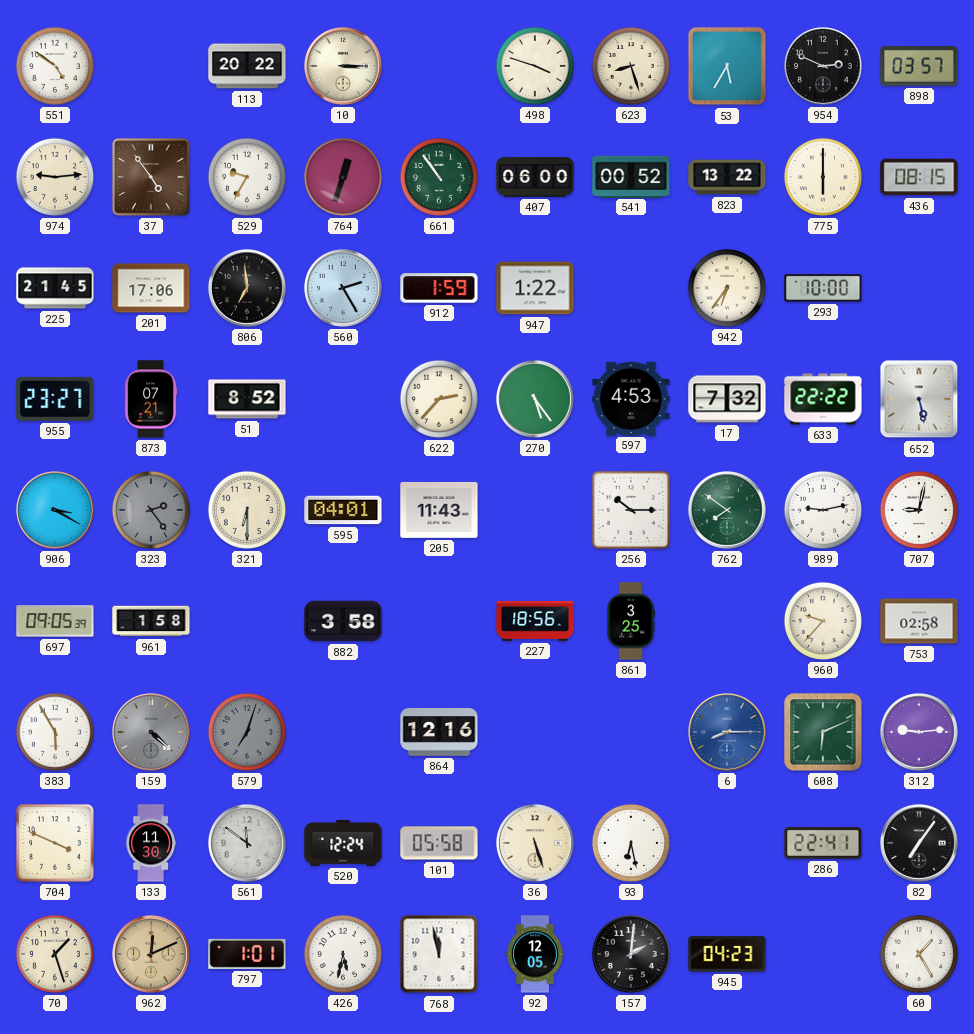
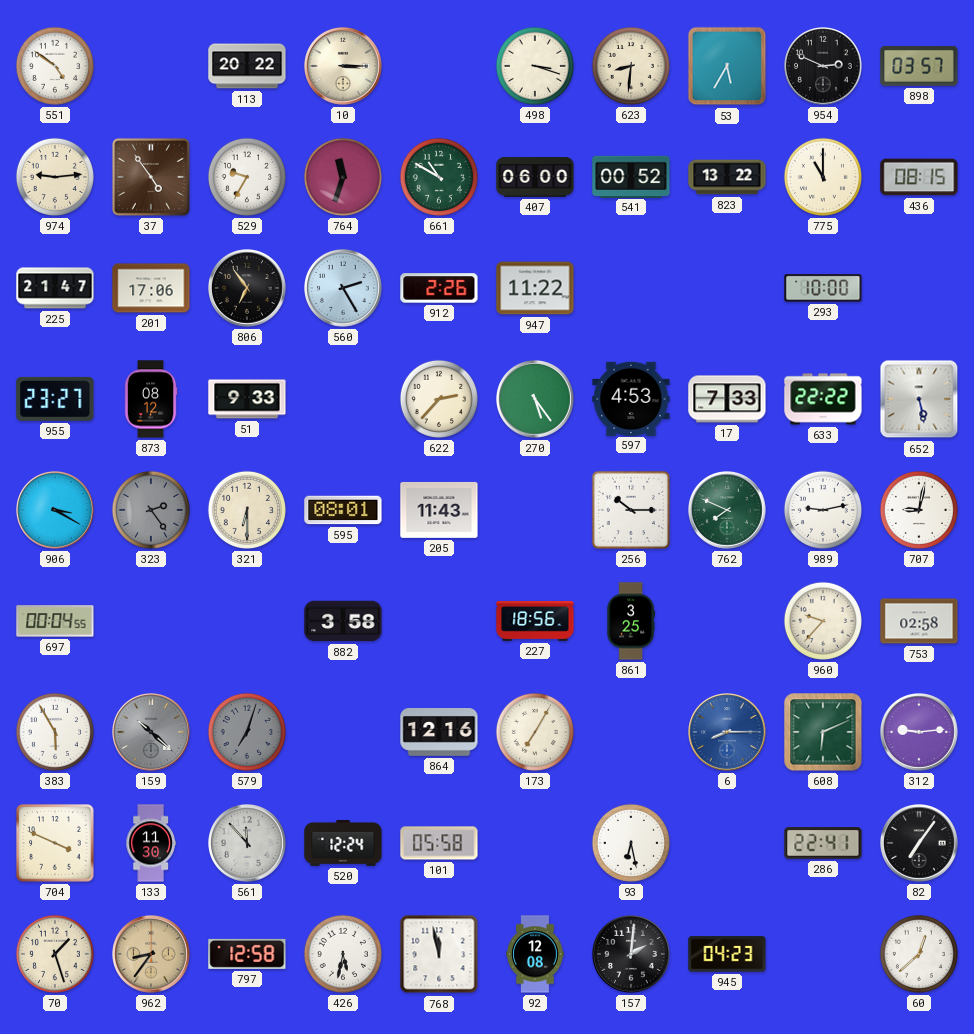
498: 3:48 -> 3:18 (535, 66)
623: 8:27 -> 8:31 (631, 66)
764: 12:33 -> 11:33 (343, 177)
661: 10:54 -> 10:50 (439, 177)
775: 6:00 -> 11:00 (823, 177)
225: 21:45 -> 21:47 (55, 288)
806: 6:59 -> 6:54 (248, 289)
912: 1:59 -> 2:26 (439, 288)
947: 1:22 -> 11:22 (535, 288)
942: 6:36 -> none (727, 288)
873: 07:21 -> 08:12 (151, 399)
51: 8:52 -> 9:33 (247, 399)
17: 7:32 -> 7:33 (727, 399)
595: 04:01 -> 08:01 (343, 510)
762: 7:51 -> 7:49 (728, 511)
697: 09:05 -> 00:04 (55, 621)
961: 1:58 -> none (151, 621)
159: 4:22 -> 10:22 (152, 733)
173: none -> 7:05 (535, 732)
561: 11:51 -> 11:53 (248, 844)
36: 5:27 -> none (536, 844)
962: 12:11 -> 8:36 (152, 955)
797: 1:01 -> 12:58 (247, 954)
92: 12:05 -> 12:08 (535, 954)
60: 1:25 -> 12:38 (919, 954)
